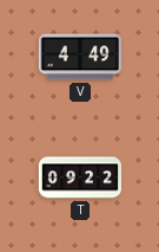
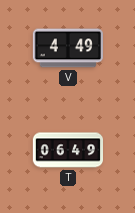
T: 09:22 -> 06:49 (67, 150)
